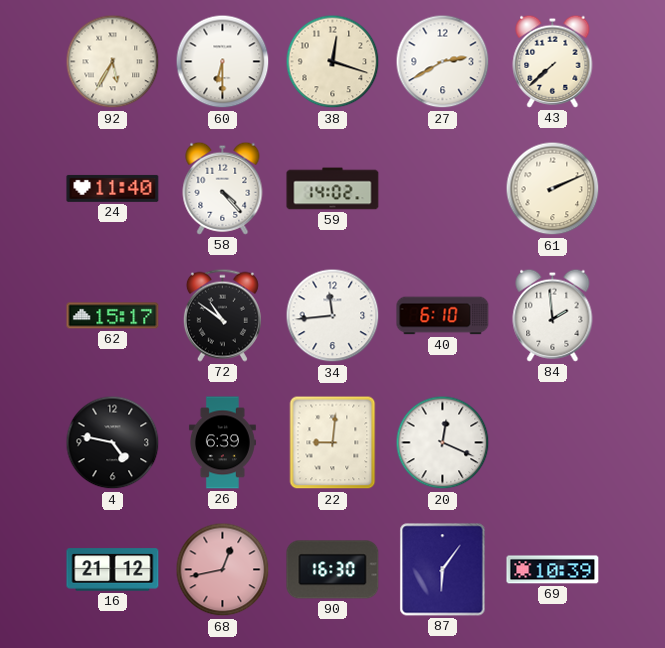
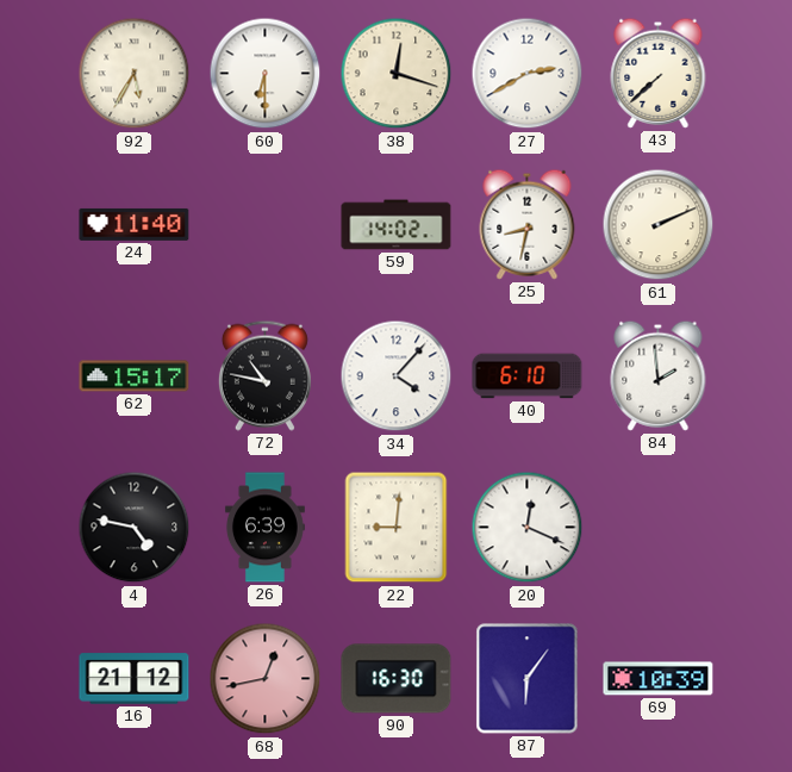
58: 4:23 -> none (223, 188)
25: none -> 8:32 (528, 224)
72: 10:51 -> 10:47 (264, 375)
34: 11:44 -> 4:07 (397, 376)
